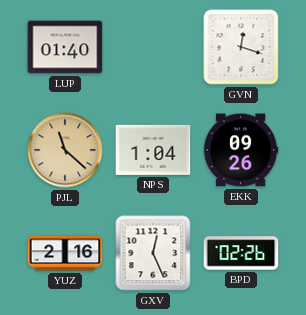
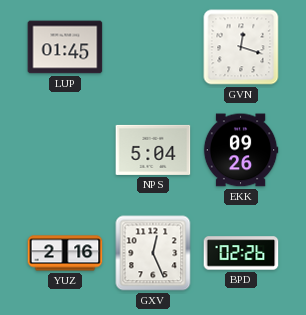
LUP: 01:40 -> 01:45 (65, 47)
PJL: 11:22 -> none (65, 150)
NPS: 1:04 -> 5:04 (153, 150)
